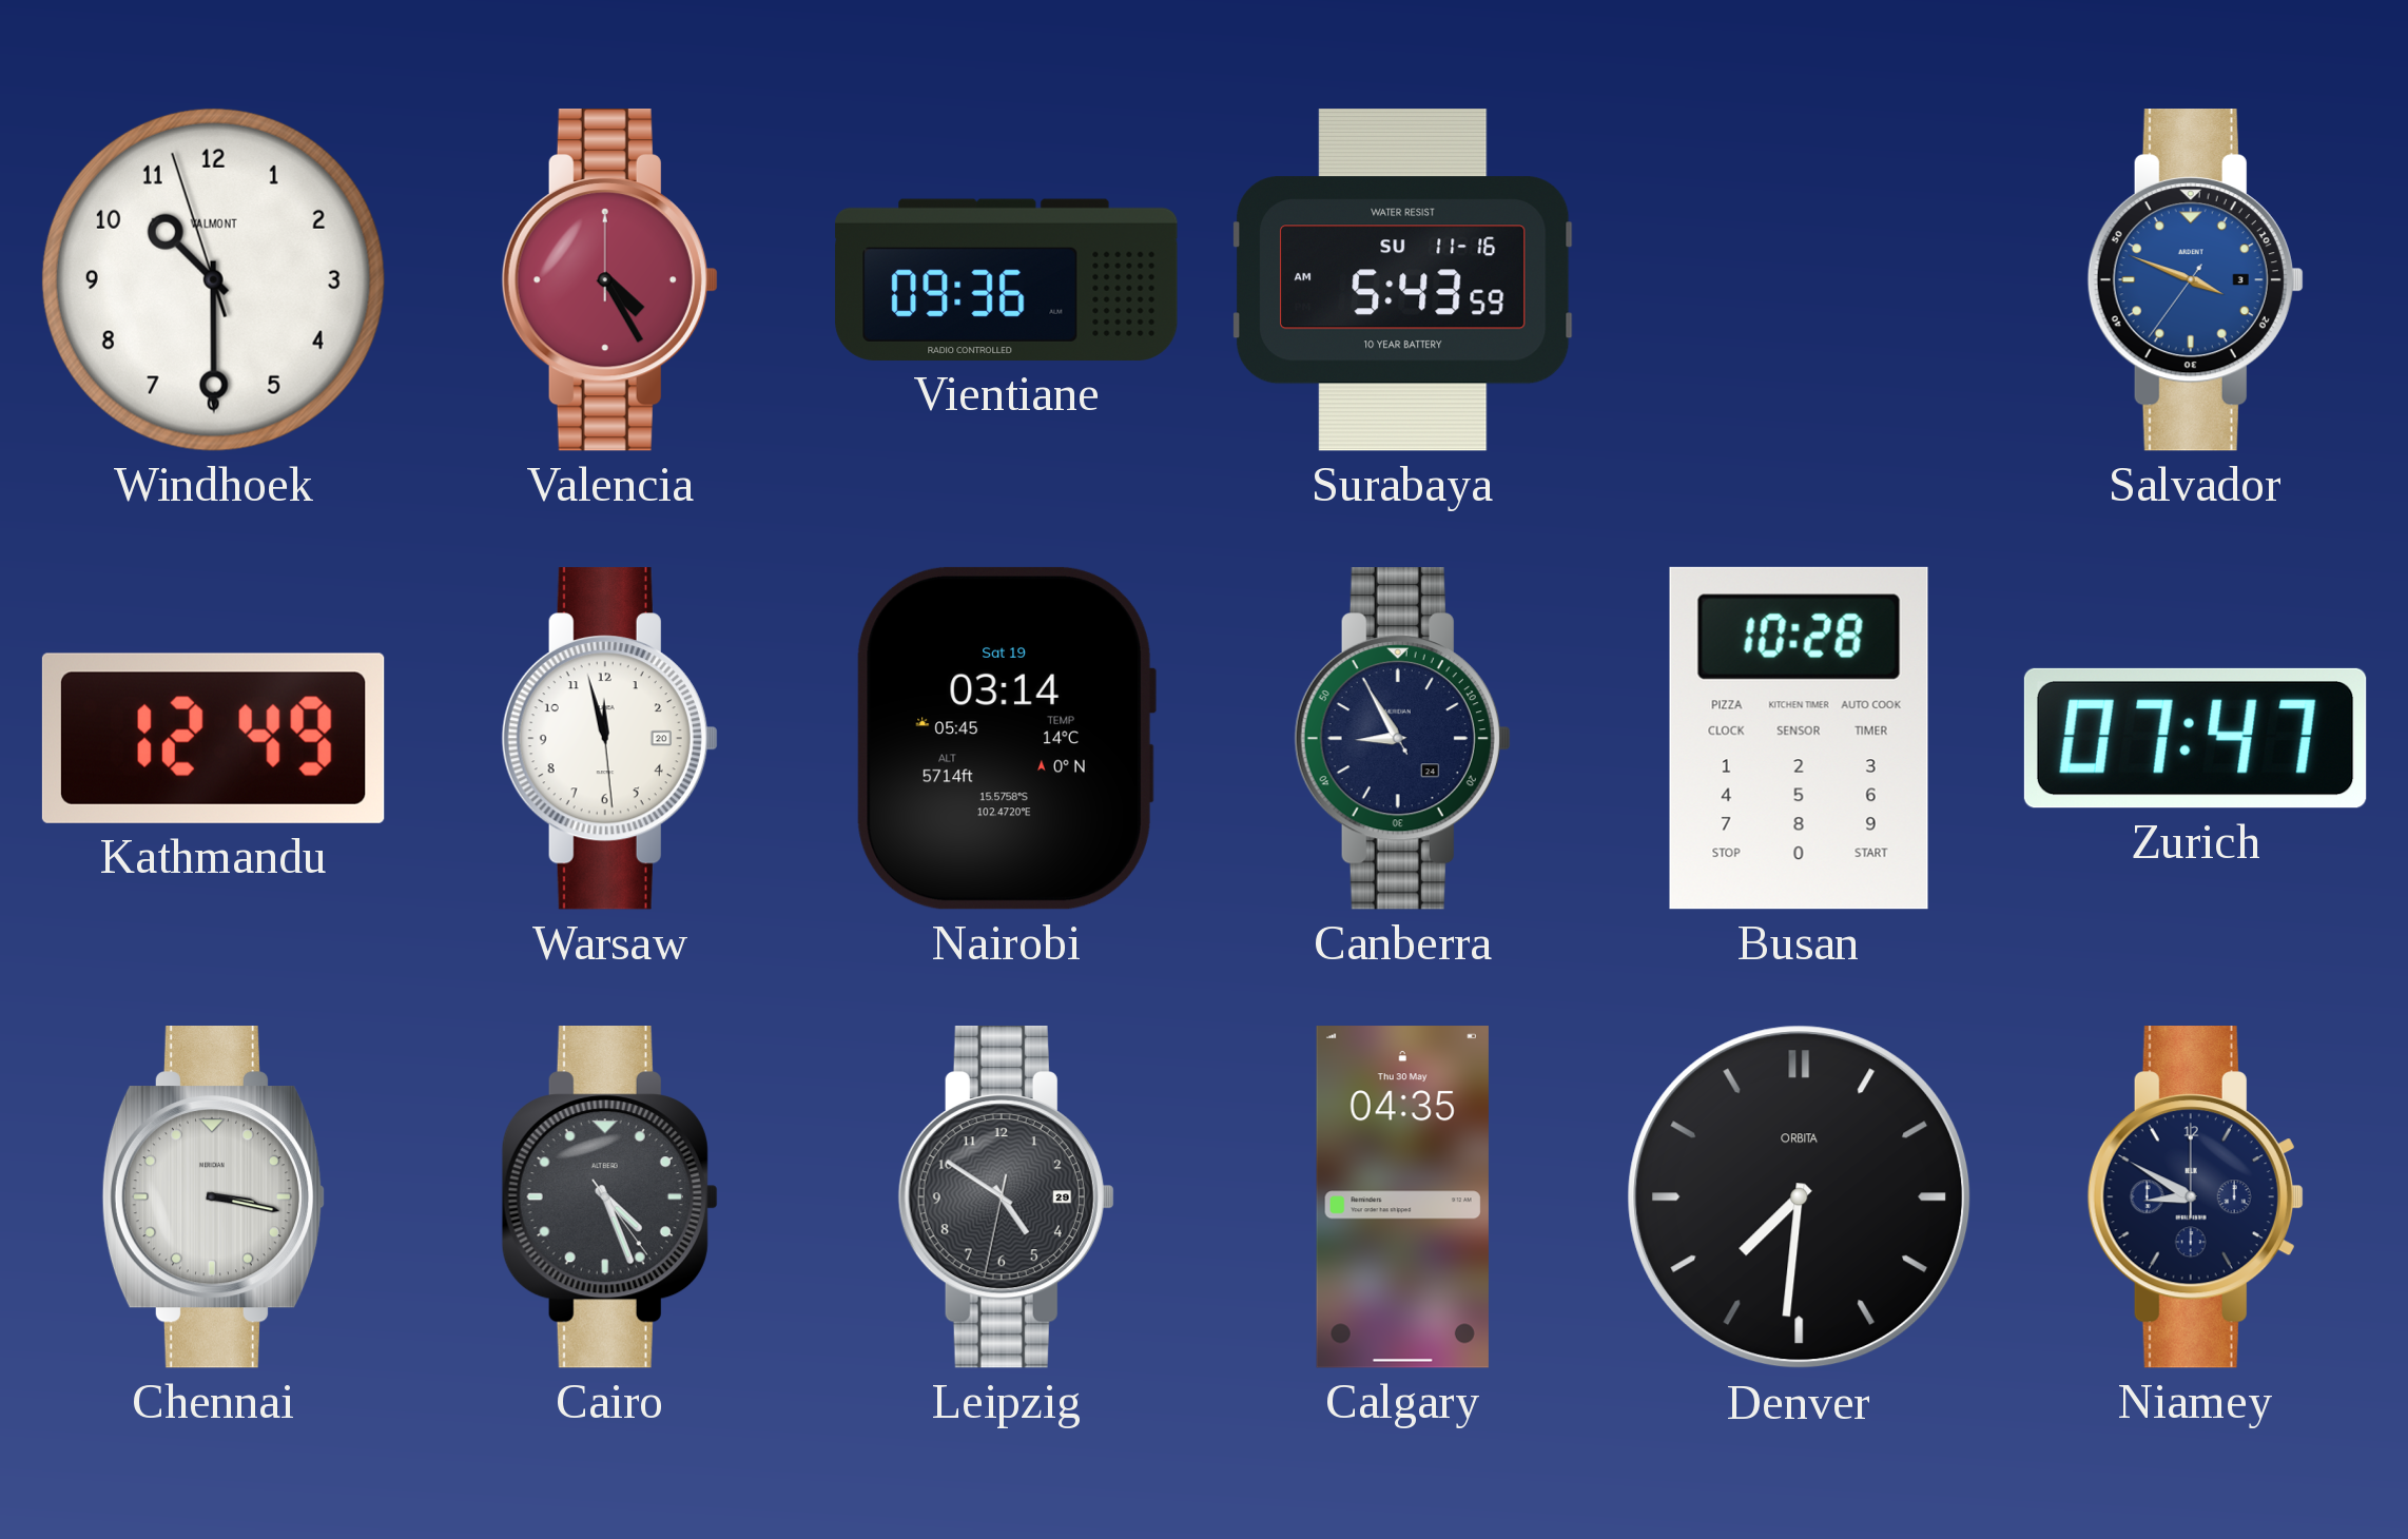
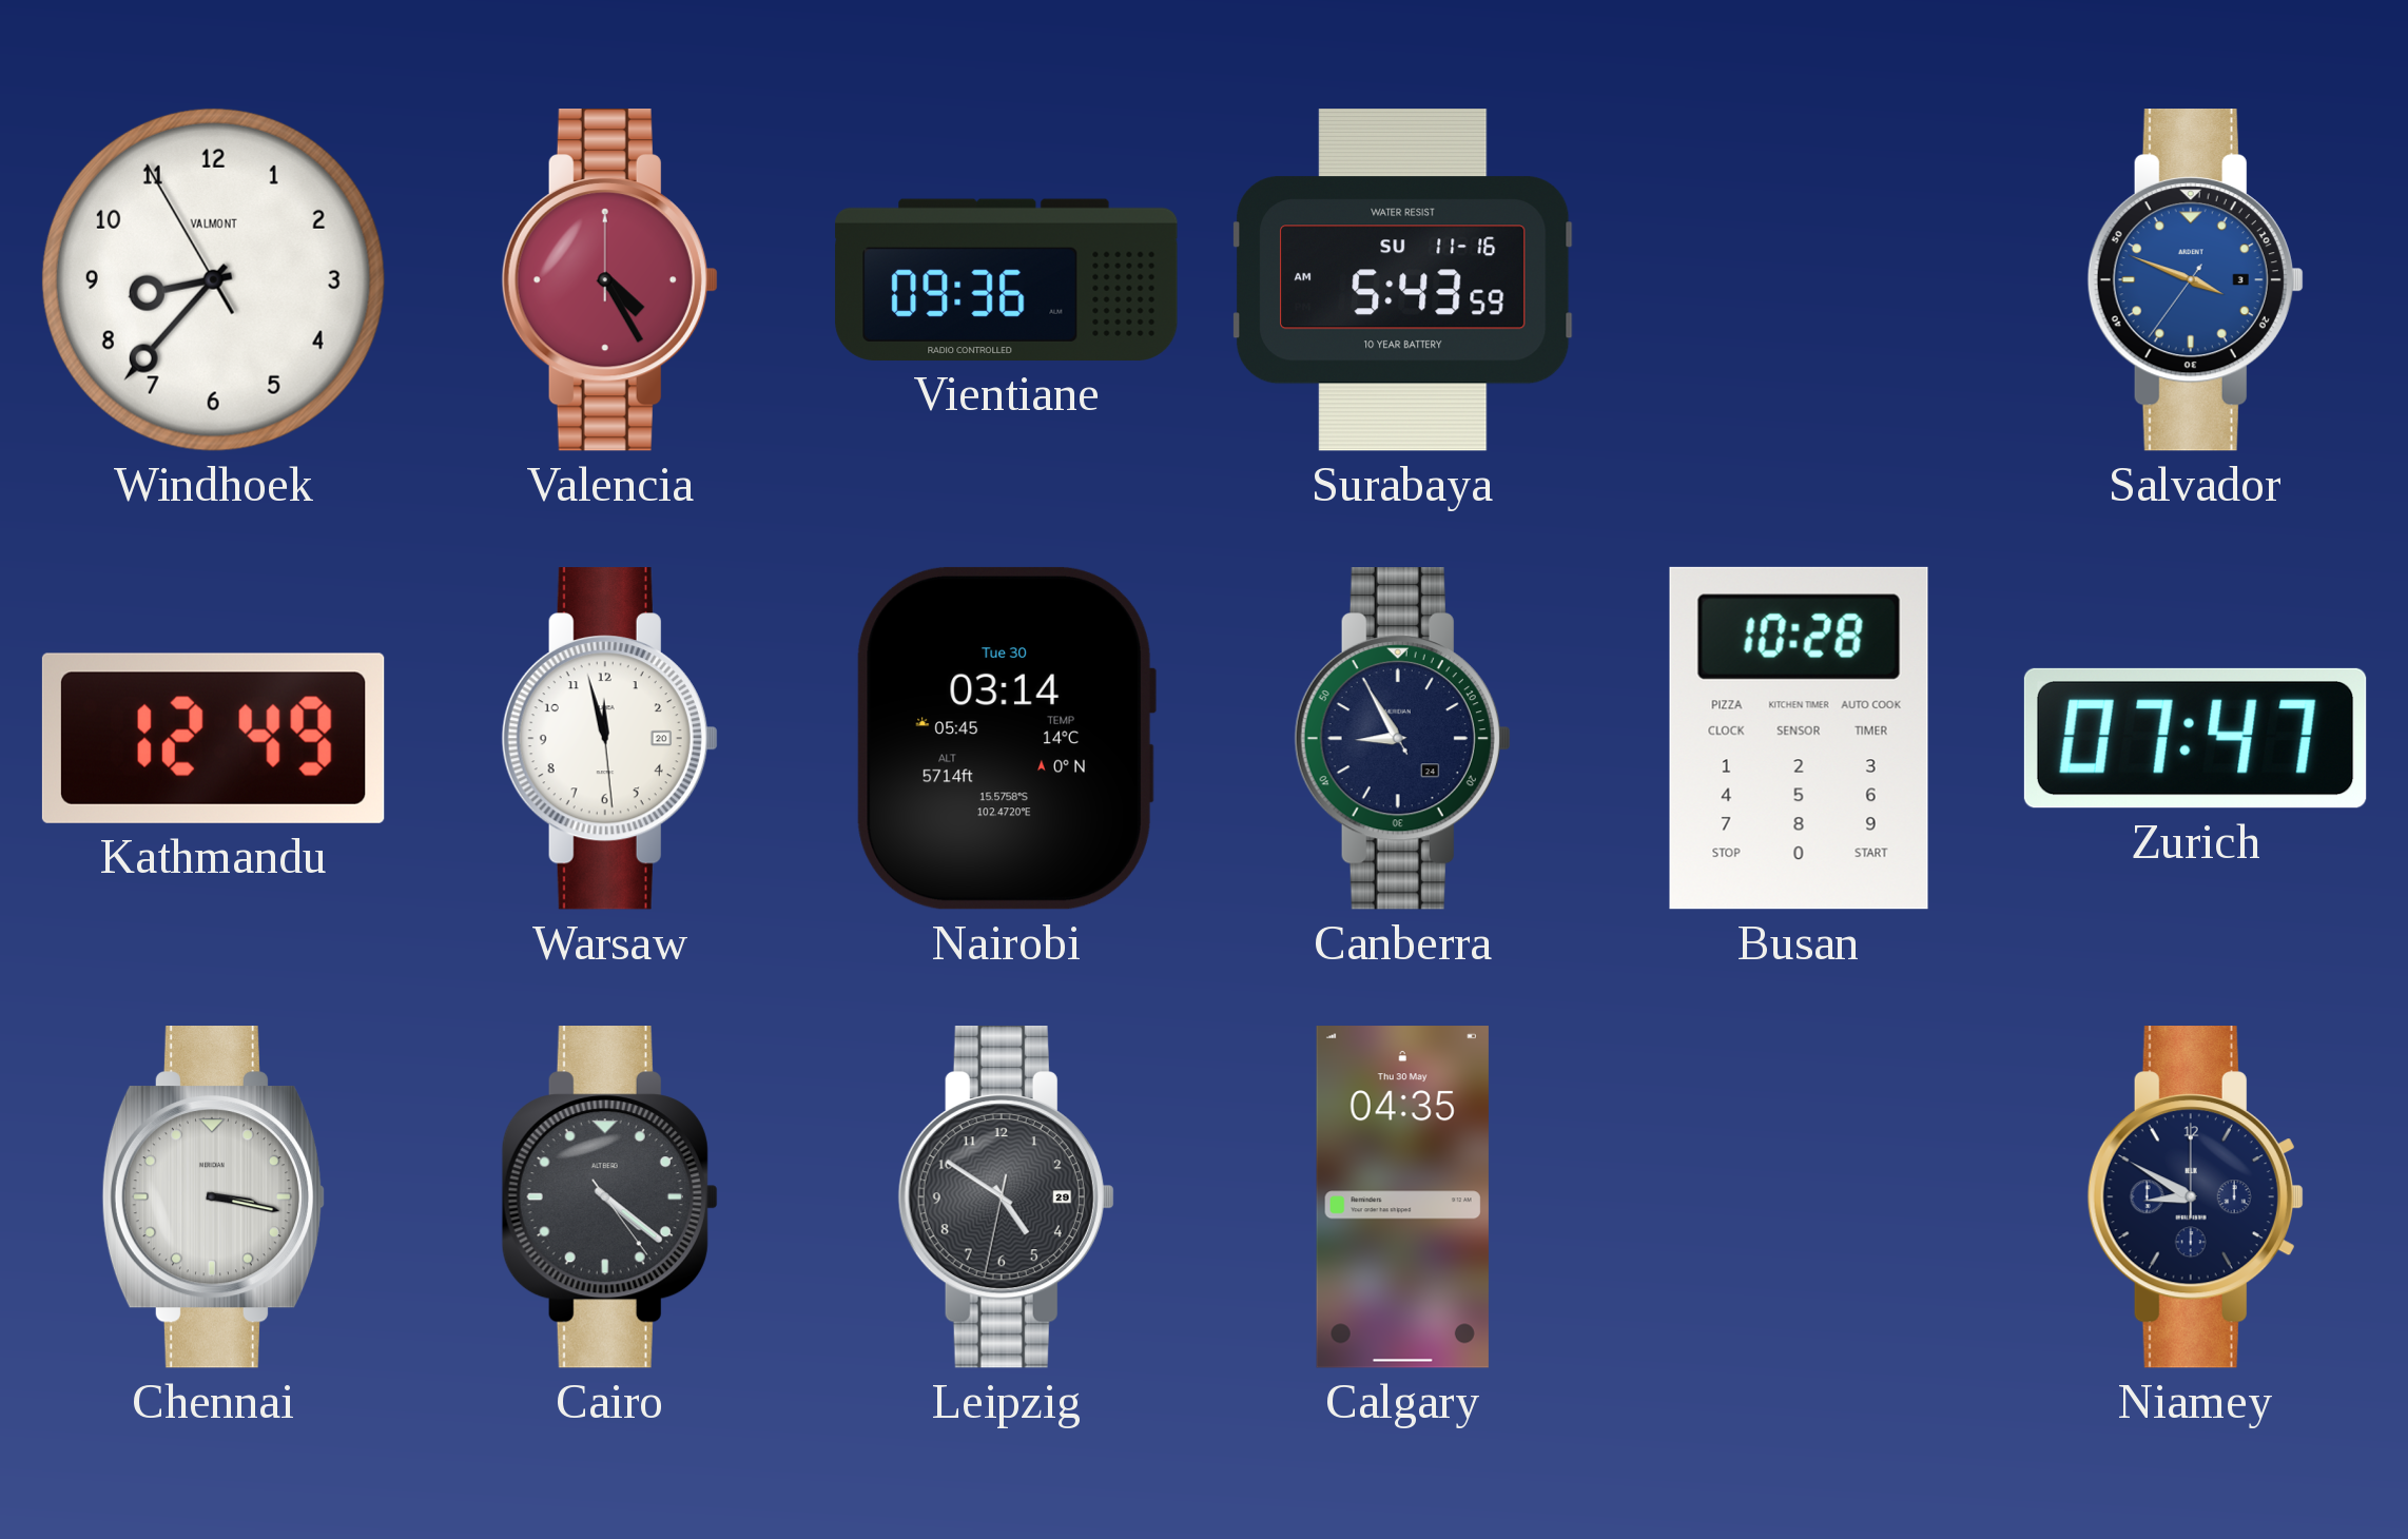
Windhoek: 10:29 -> 8:36 (213, 279)
Nairobi date: Sat 19 -> Tue 30 (1006, 738)
Cairo: 4:26 -> 4:21 (609, 1197)
Denver: 7:31 -> none (1800, 1197)
